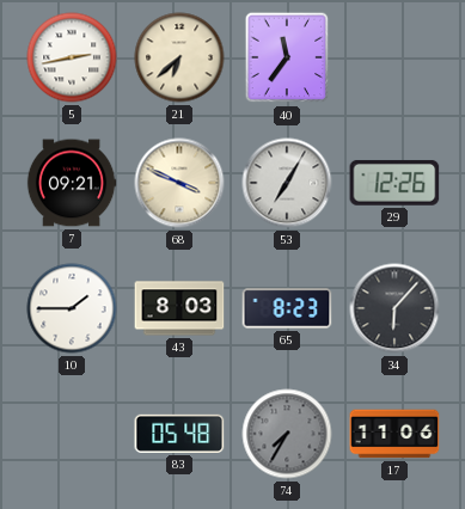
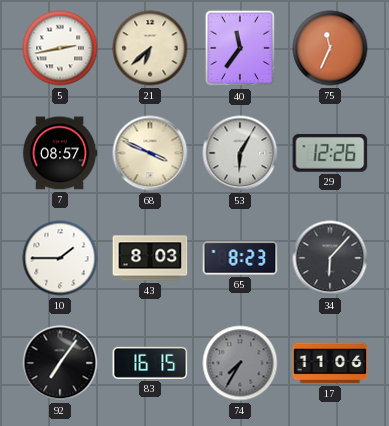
75: none -> 11:34 (330, 48)
7: 09:21 -> 08:57 (60, 153)
53: 7:05 -> 6:05 (240, 153)
92: none -> 7:06 (60, 363)
83: 05:48 -> 16:15 (150, 363)
